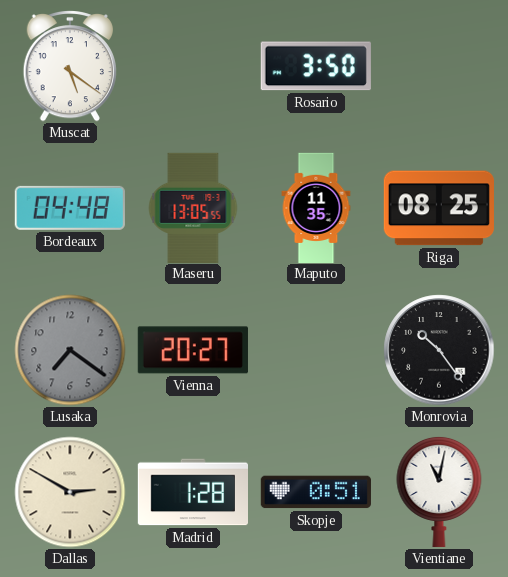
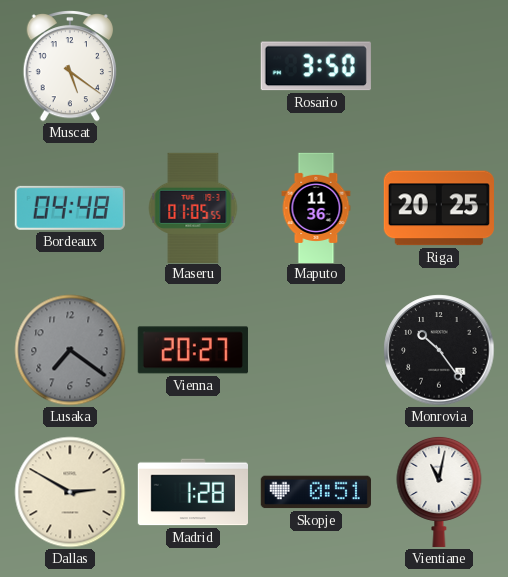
Maseru: 13:05 -> 01:05 (193, 207)
Maputo: 11:35 -> 11:36 (316, 207)
Riga: 08:25 -> 20:25 (439, 208)
